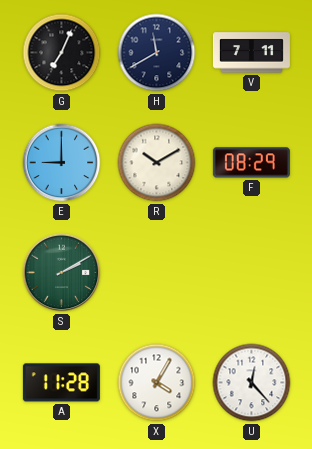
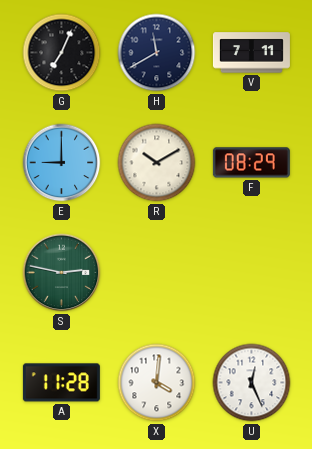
S: 2:10 -> 2:47 (62, 273)
X: 4:05 -> 4:01 (157, 383)
U: 12:23 -> 12:26 (252, 383)
